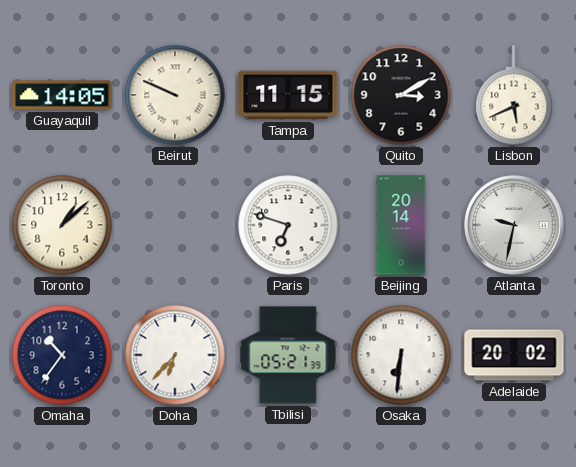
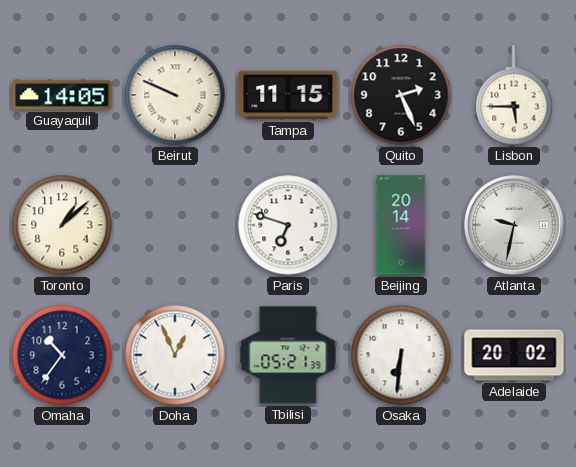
Quito: 3:10 -> 2:26 (401, 95)
Lisbon: 5:41 -> 5:45 (514, 95)
Doha: 6:37 -> 12:56 (175, 355)
